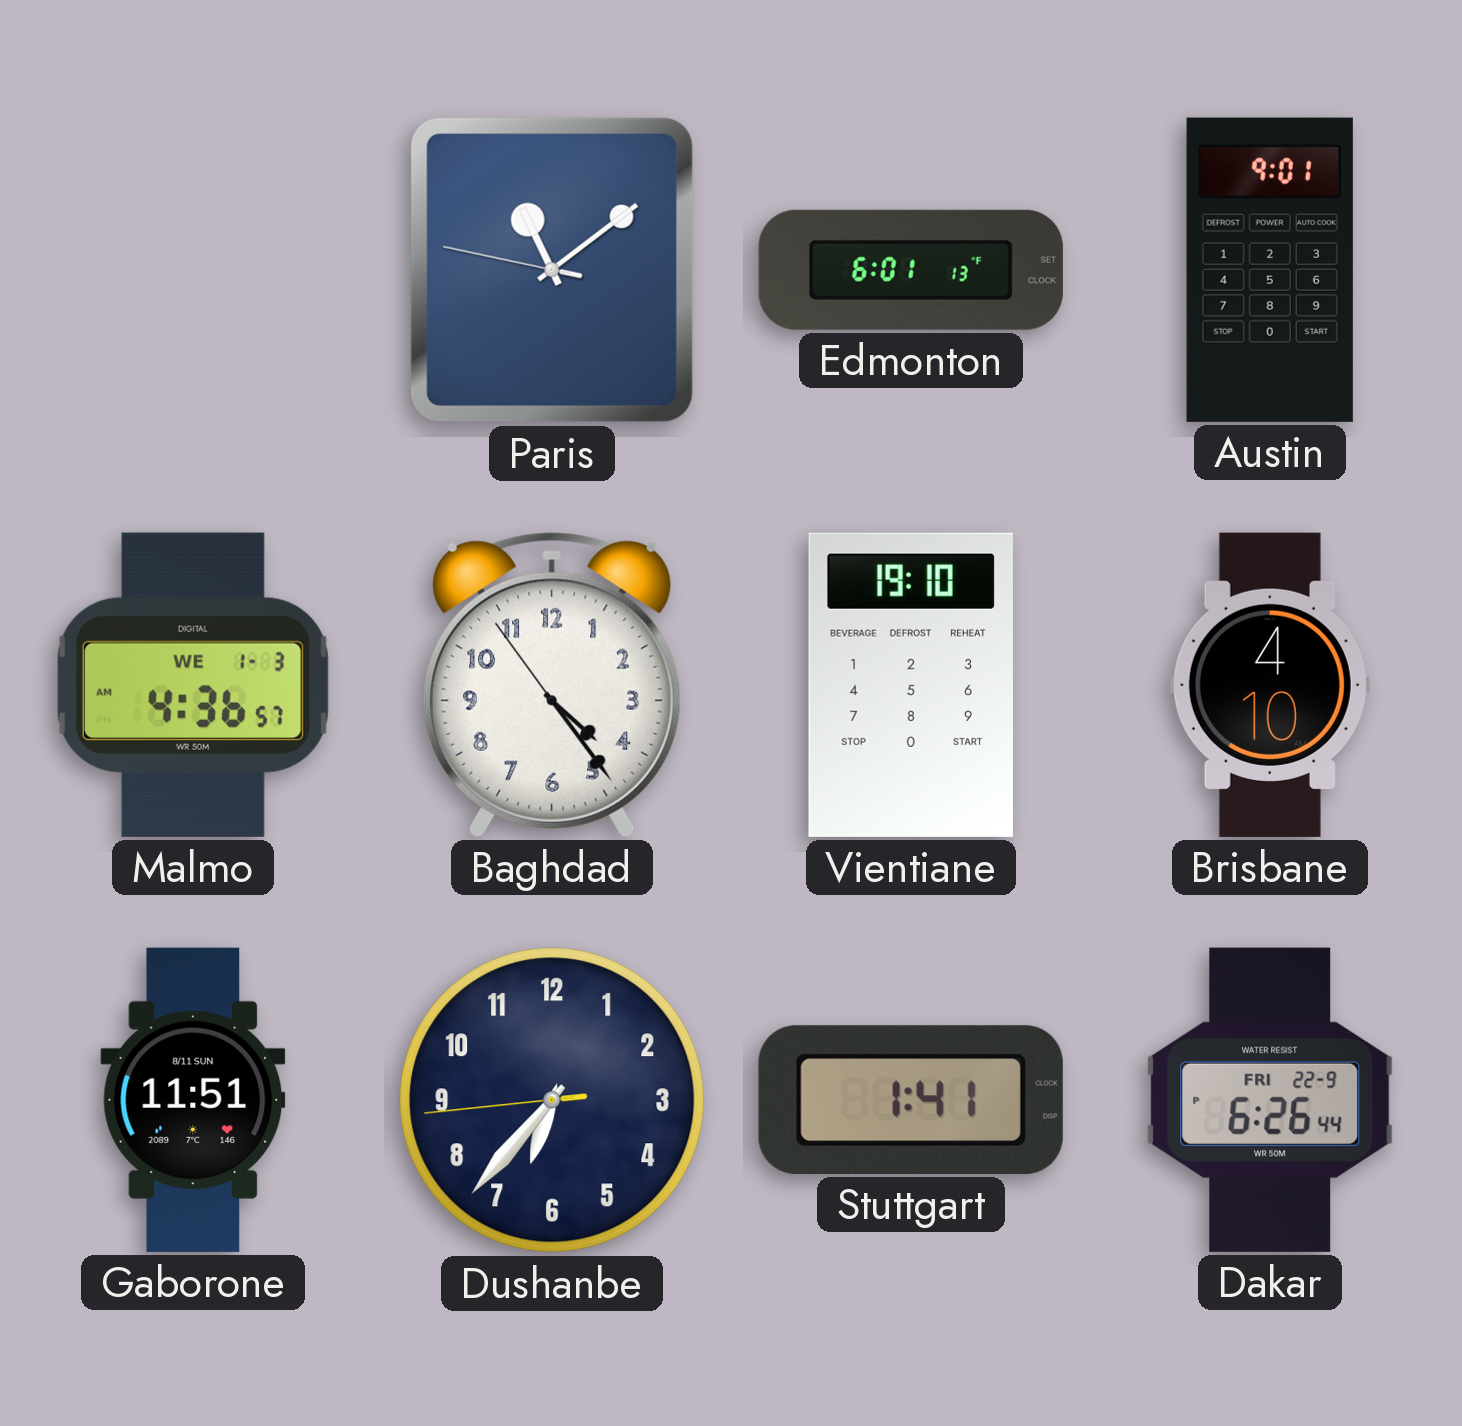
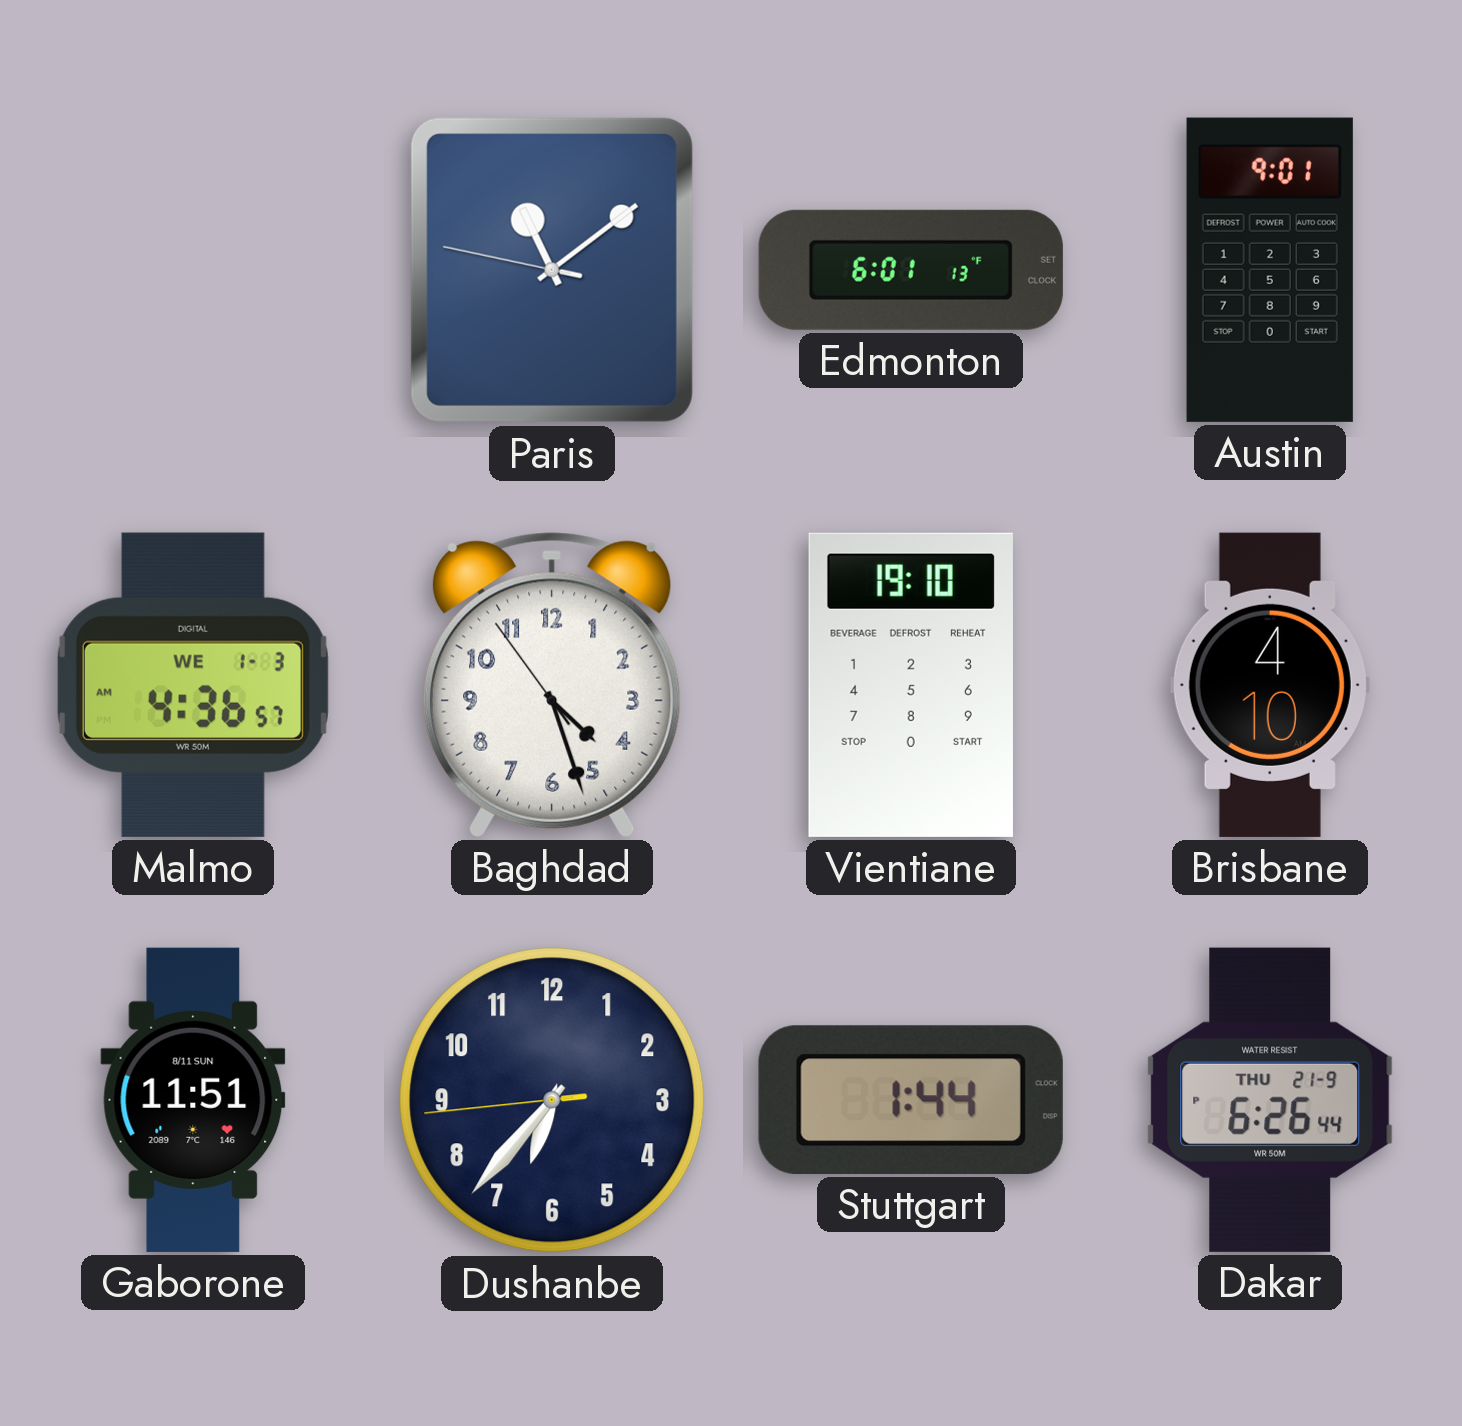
Baghdad: 4:23 -> 4:26 (552, 685)
Stuttgart: 1:41 -> 1:44 (911, 1100)
Dakar date: FRI 22-9 -> THU 21-9 (1270, 1100)
